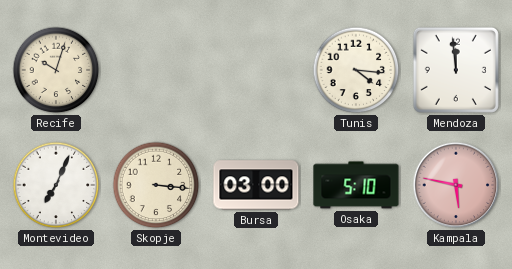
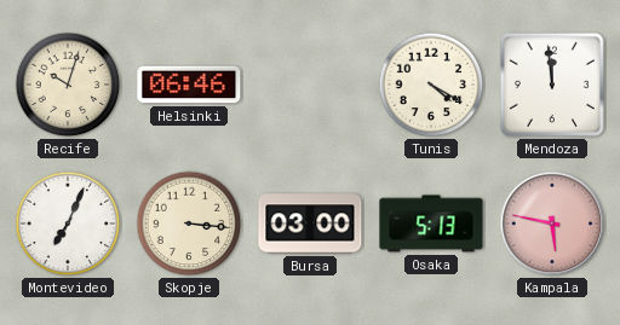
Helsinki: none -> 06:46 (189, 85)
Tunis: 4:16 -> 4:20 (431, 85)
Osaka: 5:10 -> 5:13 (431, 224)
